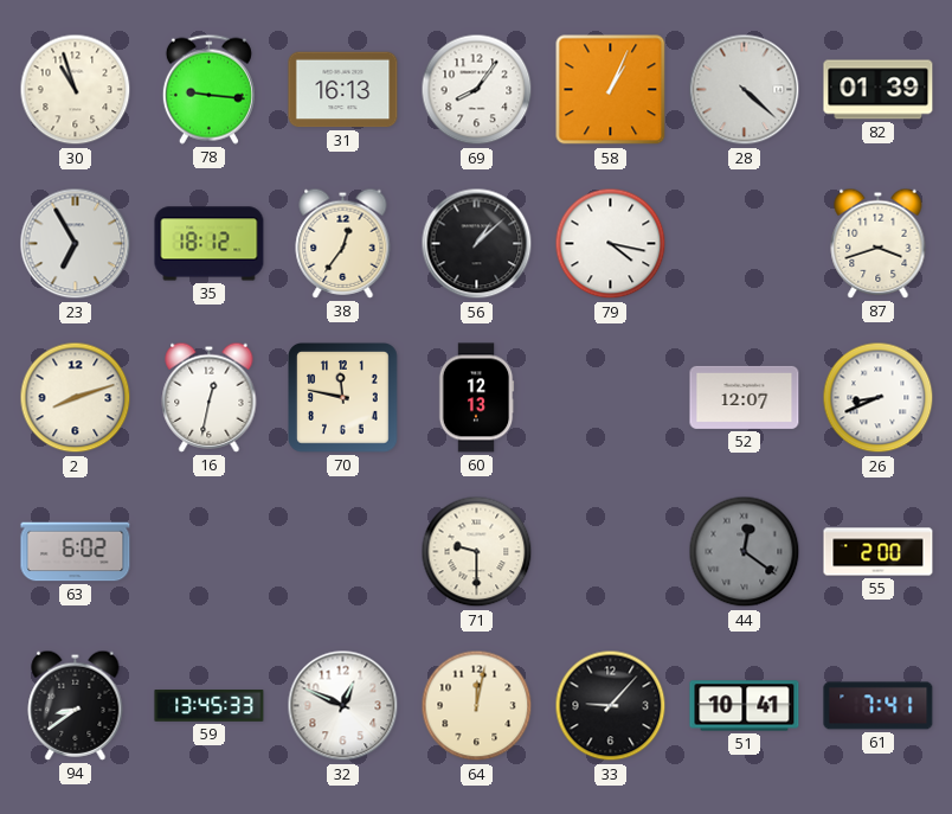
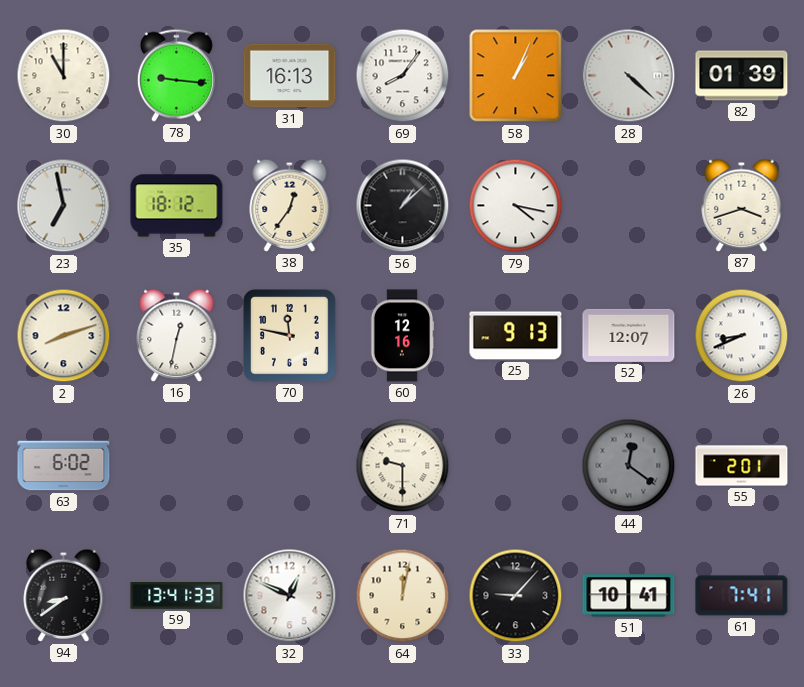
30: 10:57 -> 11:00 (64, 76)
23: 6:55 -> 6:58 (64, 206)
60: 12:13 -> 12:16 (402, 336)
25: none -> 9:13 (516, 336)
55: 2:00 -> 2:01 (742, 466)
59: 13:45 -> 13:41 (177, 596)
